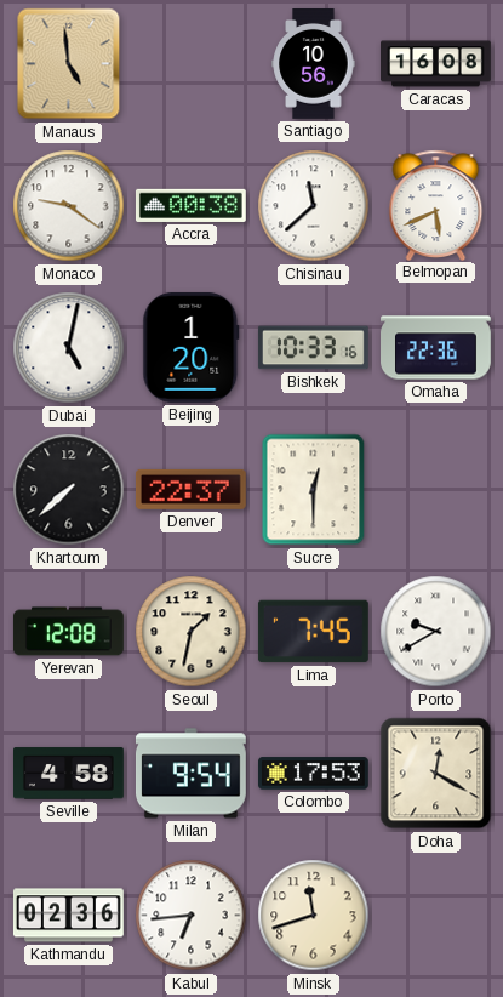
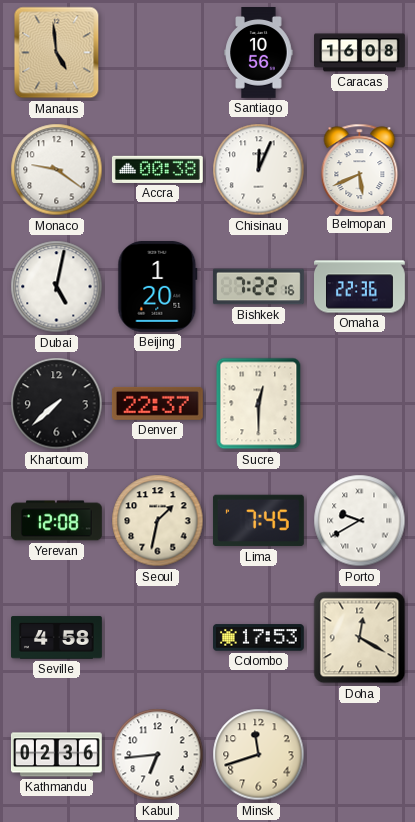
Chisinau: 11:38 -> 12:04 (259, 170)
Bishkek: 10:33 -> 7:22 (258, 287)
Milan: 9:54 -> none (190, 774)
